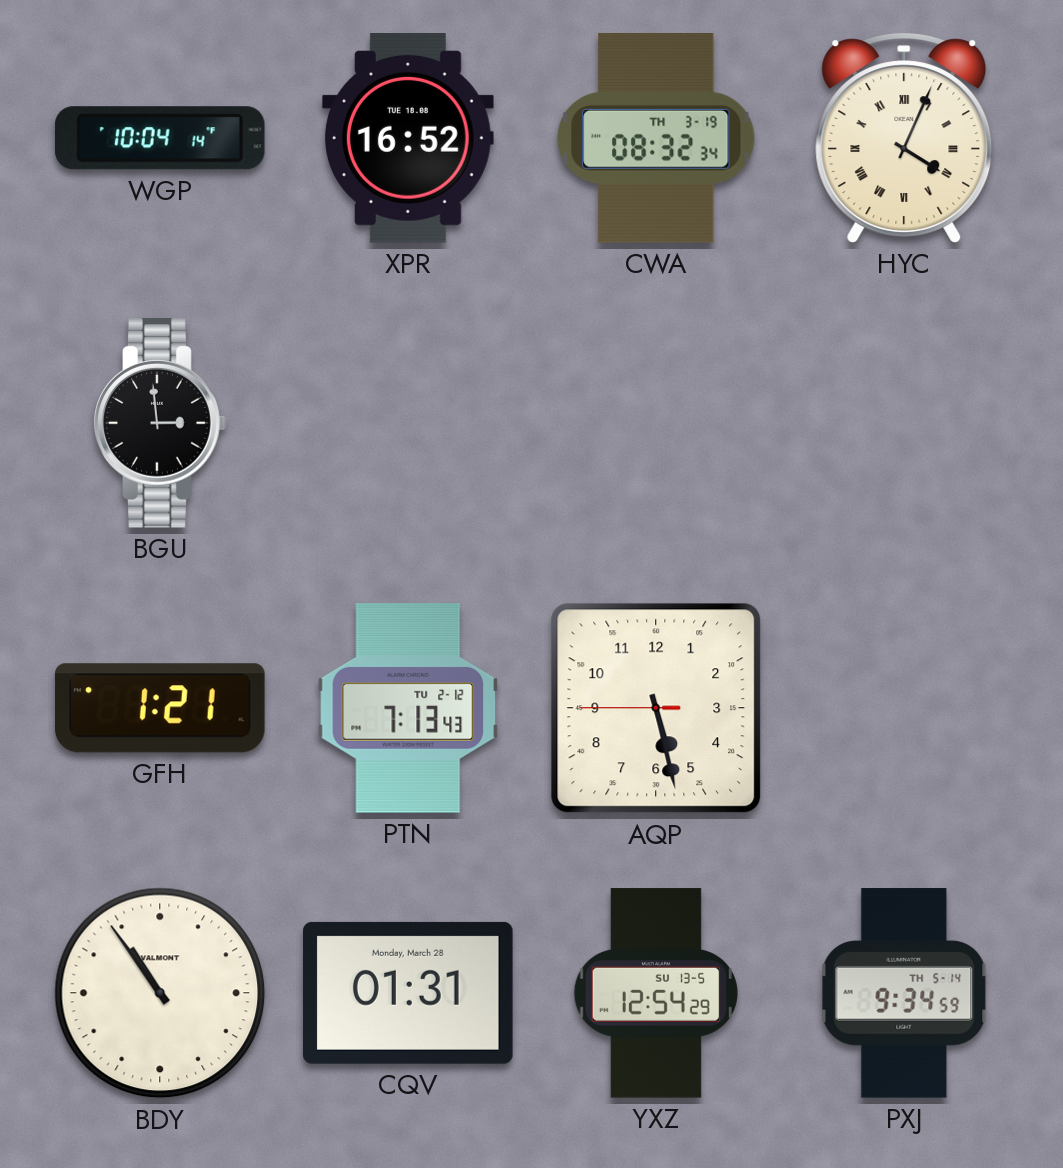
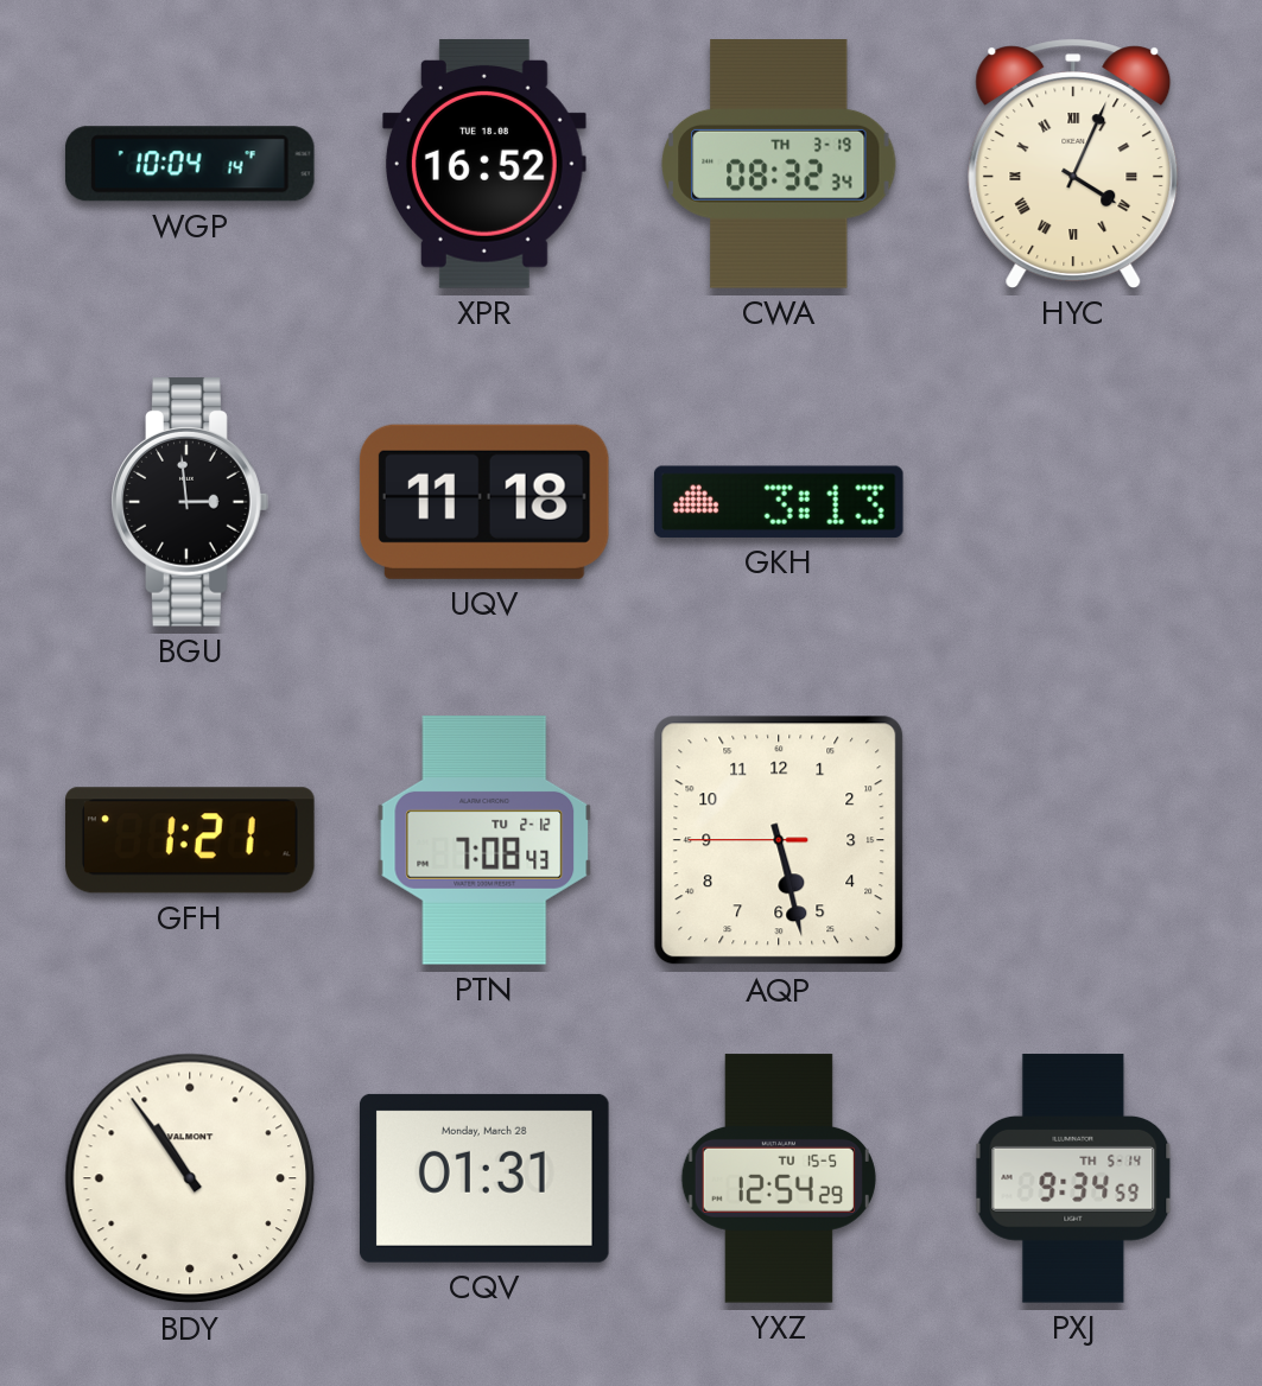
UQV: none -> 11:18 (484, 502)
GKH: none -> 3:13 (779, 502)
PTN: 7:13 -> 7:08 (484, 840)
YXZ date: SU 13-5 -> TU 15-5 (779, 1178)
